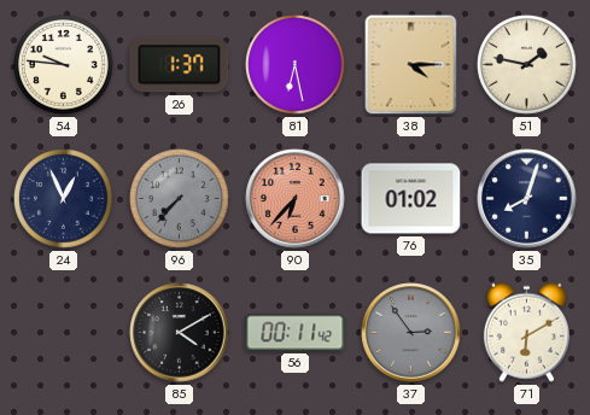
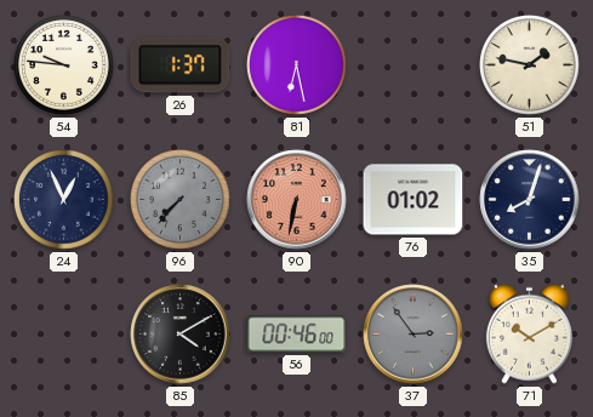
38: 4:15 -> none (411, 65)
90: 6:37 -> 6:32 (297, 200)
56: 00:11 -> 00:46 (297, 335)
71: 6:10 -> 10:10 (529, 333)
